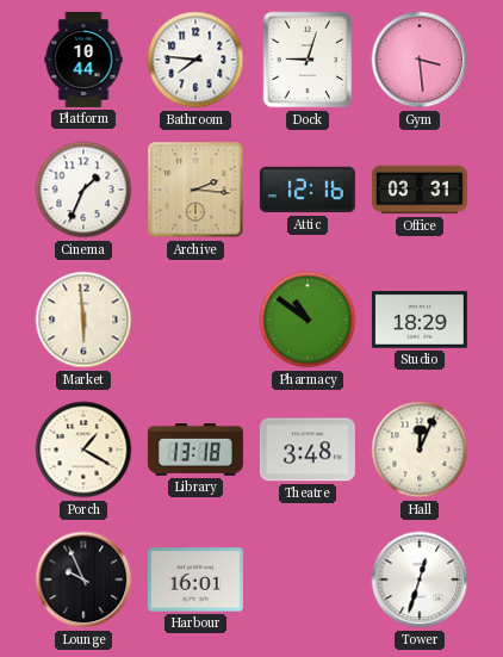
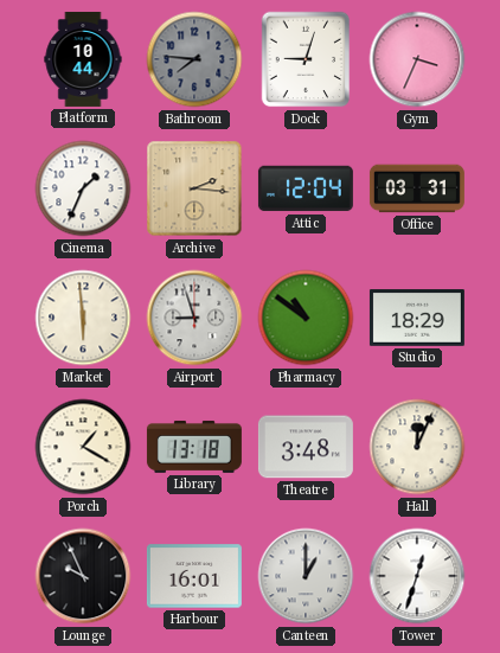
Bathroom dial: white -> grey (194, 59)
Gym: 3:29 -> 3:34 (417, 59)
Attic: 12:16 -> 12:04 (306, 188)
Airport: none -> 8:57 (194, 318)
Canteen: none -> 1:00 (306, 576)
